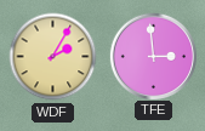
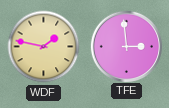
WDF: 2:05 -> 1:47 (44, 47)
